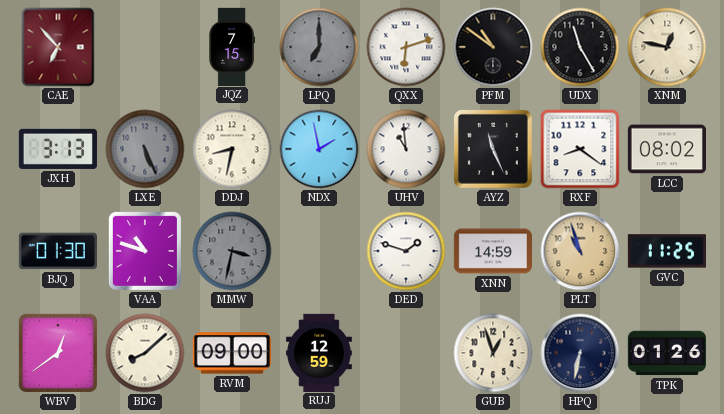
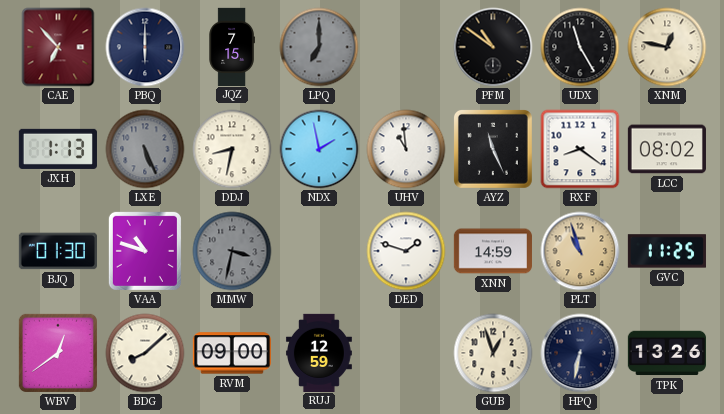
PBQ: none -> 6:00 (145, 47)
QXX: 6:12 -> none (406, 47)
JXH: 3:13 -> 1:13 (58, 149)
TPK: 01:26 -> 13:26 (667, 353)
